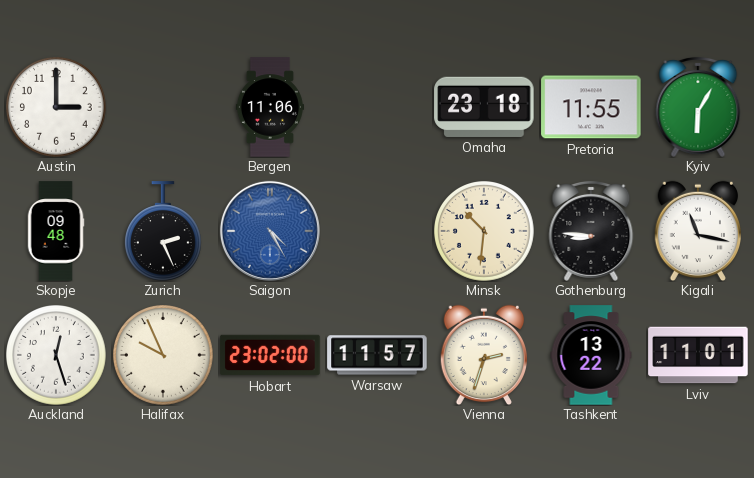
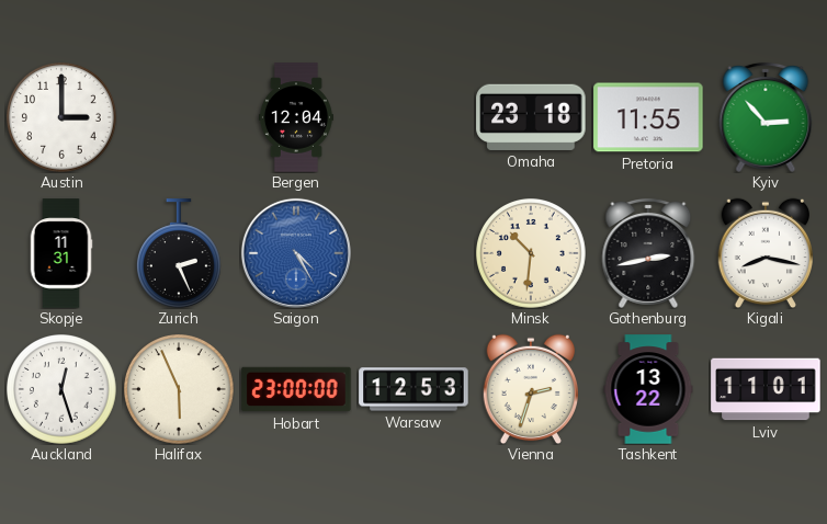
Bergen: 11:06 -> 12:04 (296, 117)
Kyiv: 6:05 -> 2:53 (766, 117)
Skopje: 09:48 -> 11:31 (61, 253)
Gothenburg: 8:46 -> 2:43 (648, 253)
Kigali: 11:17 -> 8:17 (764, 253)
Halifax: 9:56 -> 5:56 (180, 390)
Hobart: 23:02 -> 23:00 (296, 389)
Warsaw: 11:57 -> 12:53 (413, 389)
